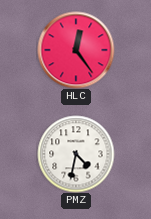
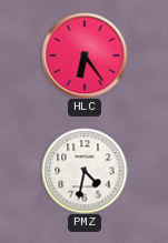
HLC: 12:24 -> 6:24 (85, 55)
